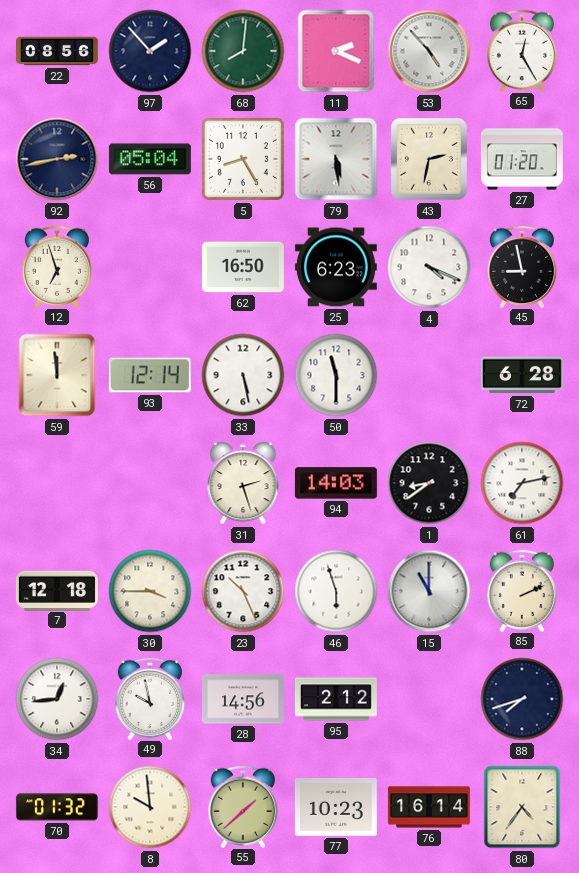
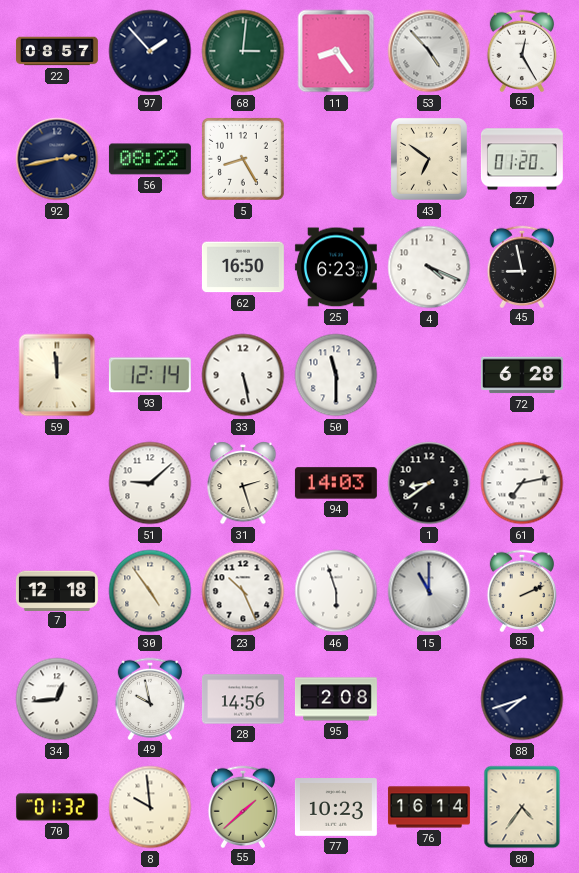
22: 08:56 -> 08:57 (57, 51)
68: 8:01 -> 3:01 (243, 51)
11: 2:19 -> 8:24 (336, 51)
56: 05:04 -> 08:22 (150, 159)
79: 5:29 -> none (336, 159)
43: 2:32 -> 6:51 (429, 159)
12: 6:57 -> none (56, 266)
51: none -> 9:08 (150, 483)
30: 3:45 -> 4:54 (150, 591)
95: 2:12 -> 2:08 (336, 699)
